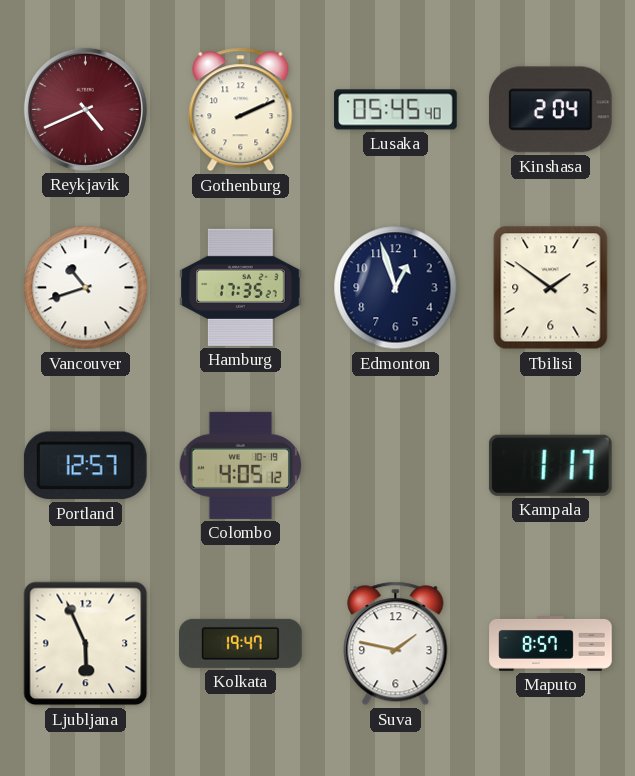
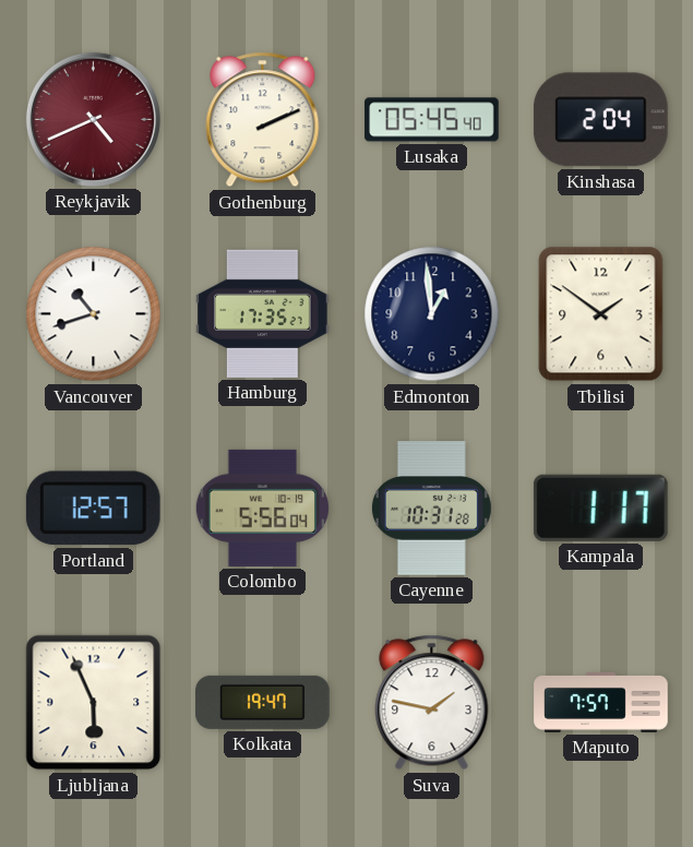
Edmonton: 12:57 -> 12:59 (432, 314)
Colombo: 4:05 -> 5:56 (262, 508)
Cayenne: none -> 10:31 (431, 509)
Maputo: 8:57 -> 7:57 (601, 702)
